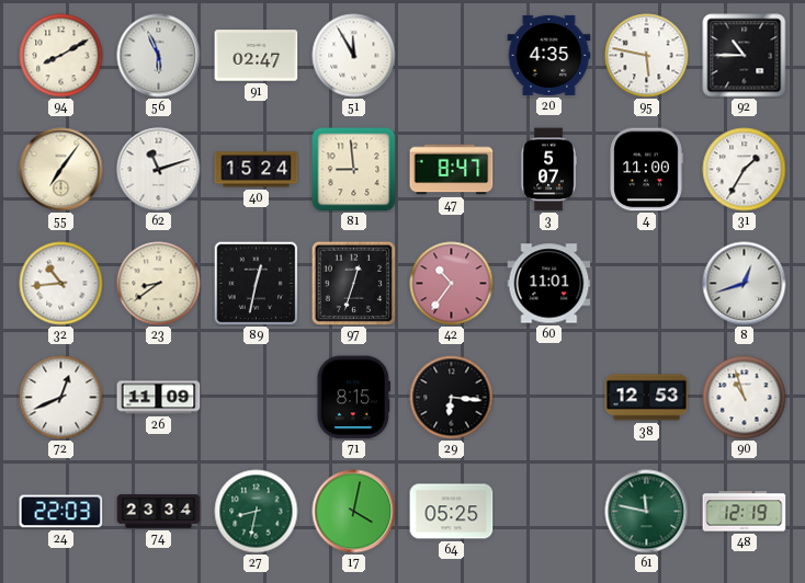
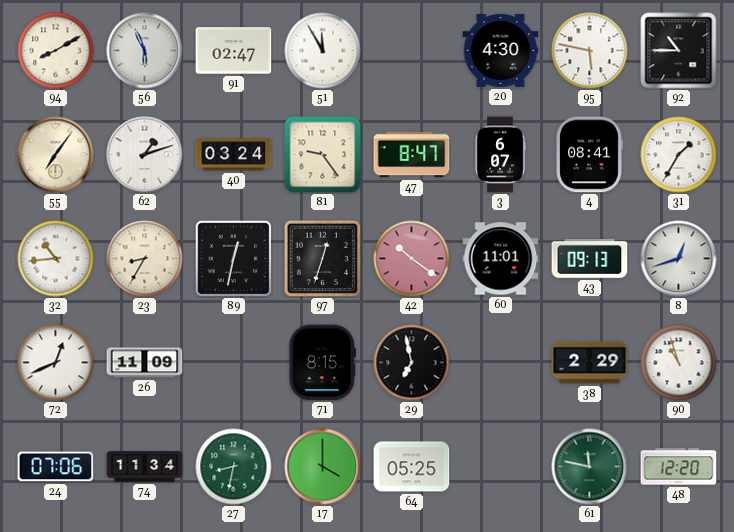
20: 4:35 -> 4:30 (501, 50)
62: 11:12 -> 1:12 (145, 155)
40: 15:24 -> 03:24 (234, 155)
81: 8:59 -> 9:24 (323, 155)
3: 5:07 -> 6:07 (500, 155)
4: 11:00 -> 08:41 (589, 155)
23: 8:39 -> 8:35 (145, 259)
42: 10:36 -> 10:21 (412, 259)
43: none -> 09:13 (590, 259)
29: 6:16 -> 6:58 (412, 363)
38: 12:53 -> 2:29 (590, 363)
24: 22:03 -> 07:06 (56, 467)
74: 23:34 -> 11:34 (145, 467)
17: 4:02 -> 4:00 (323, 467)
48: 12:19 -> 12:20 (679, 467)
